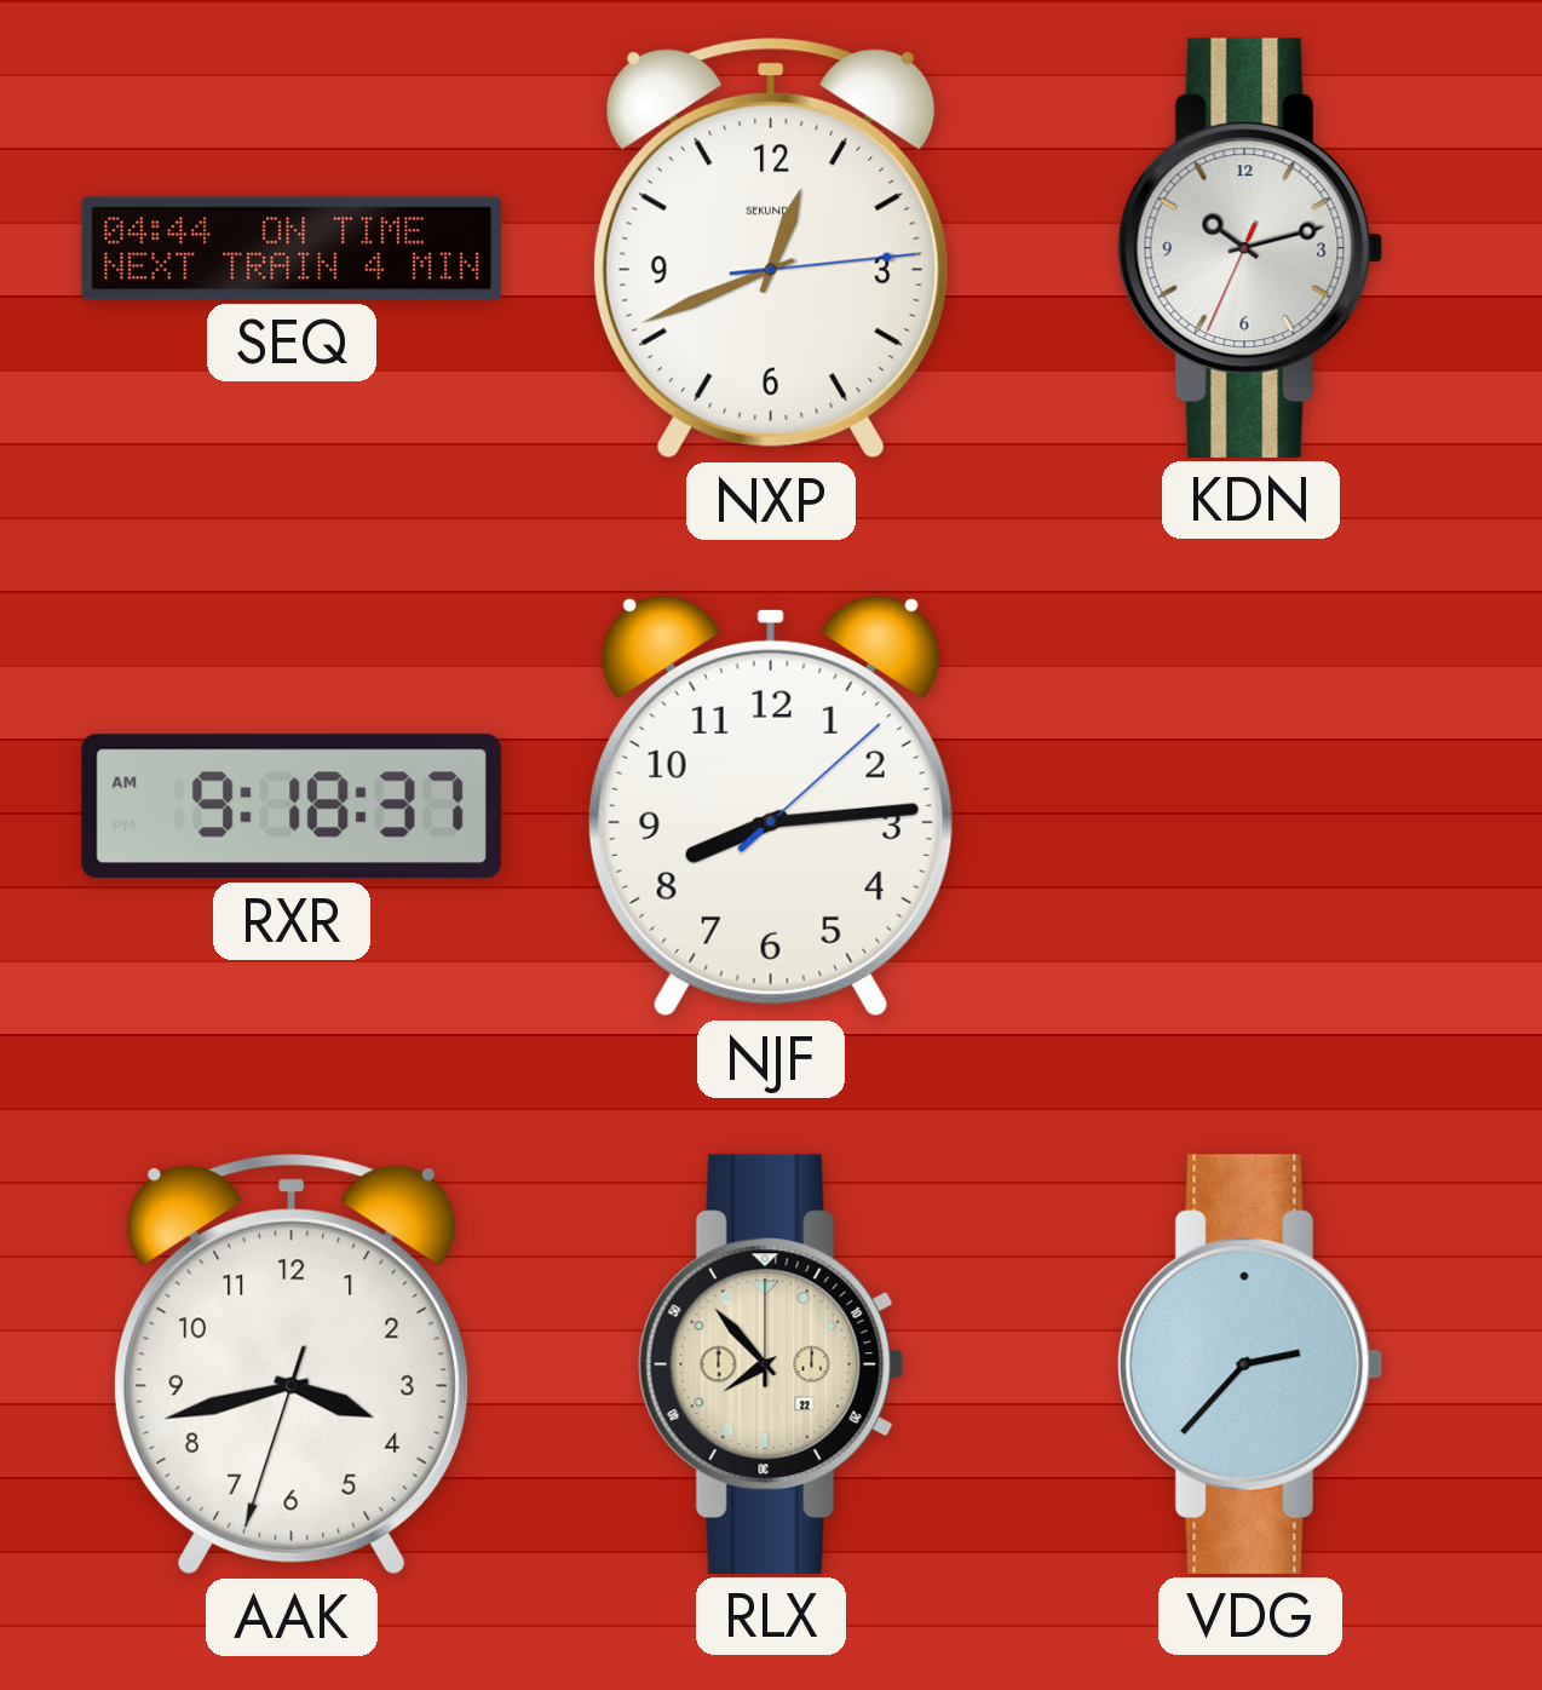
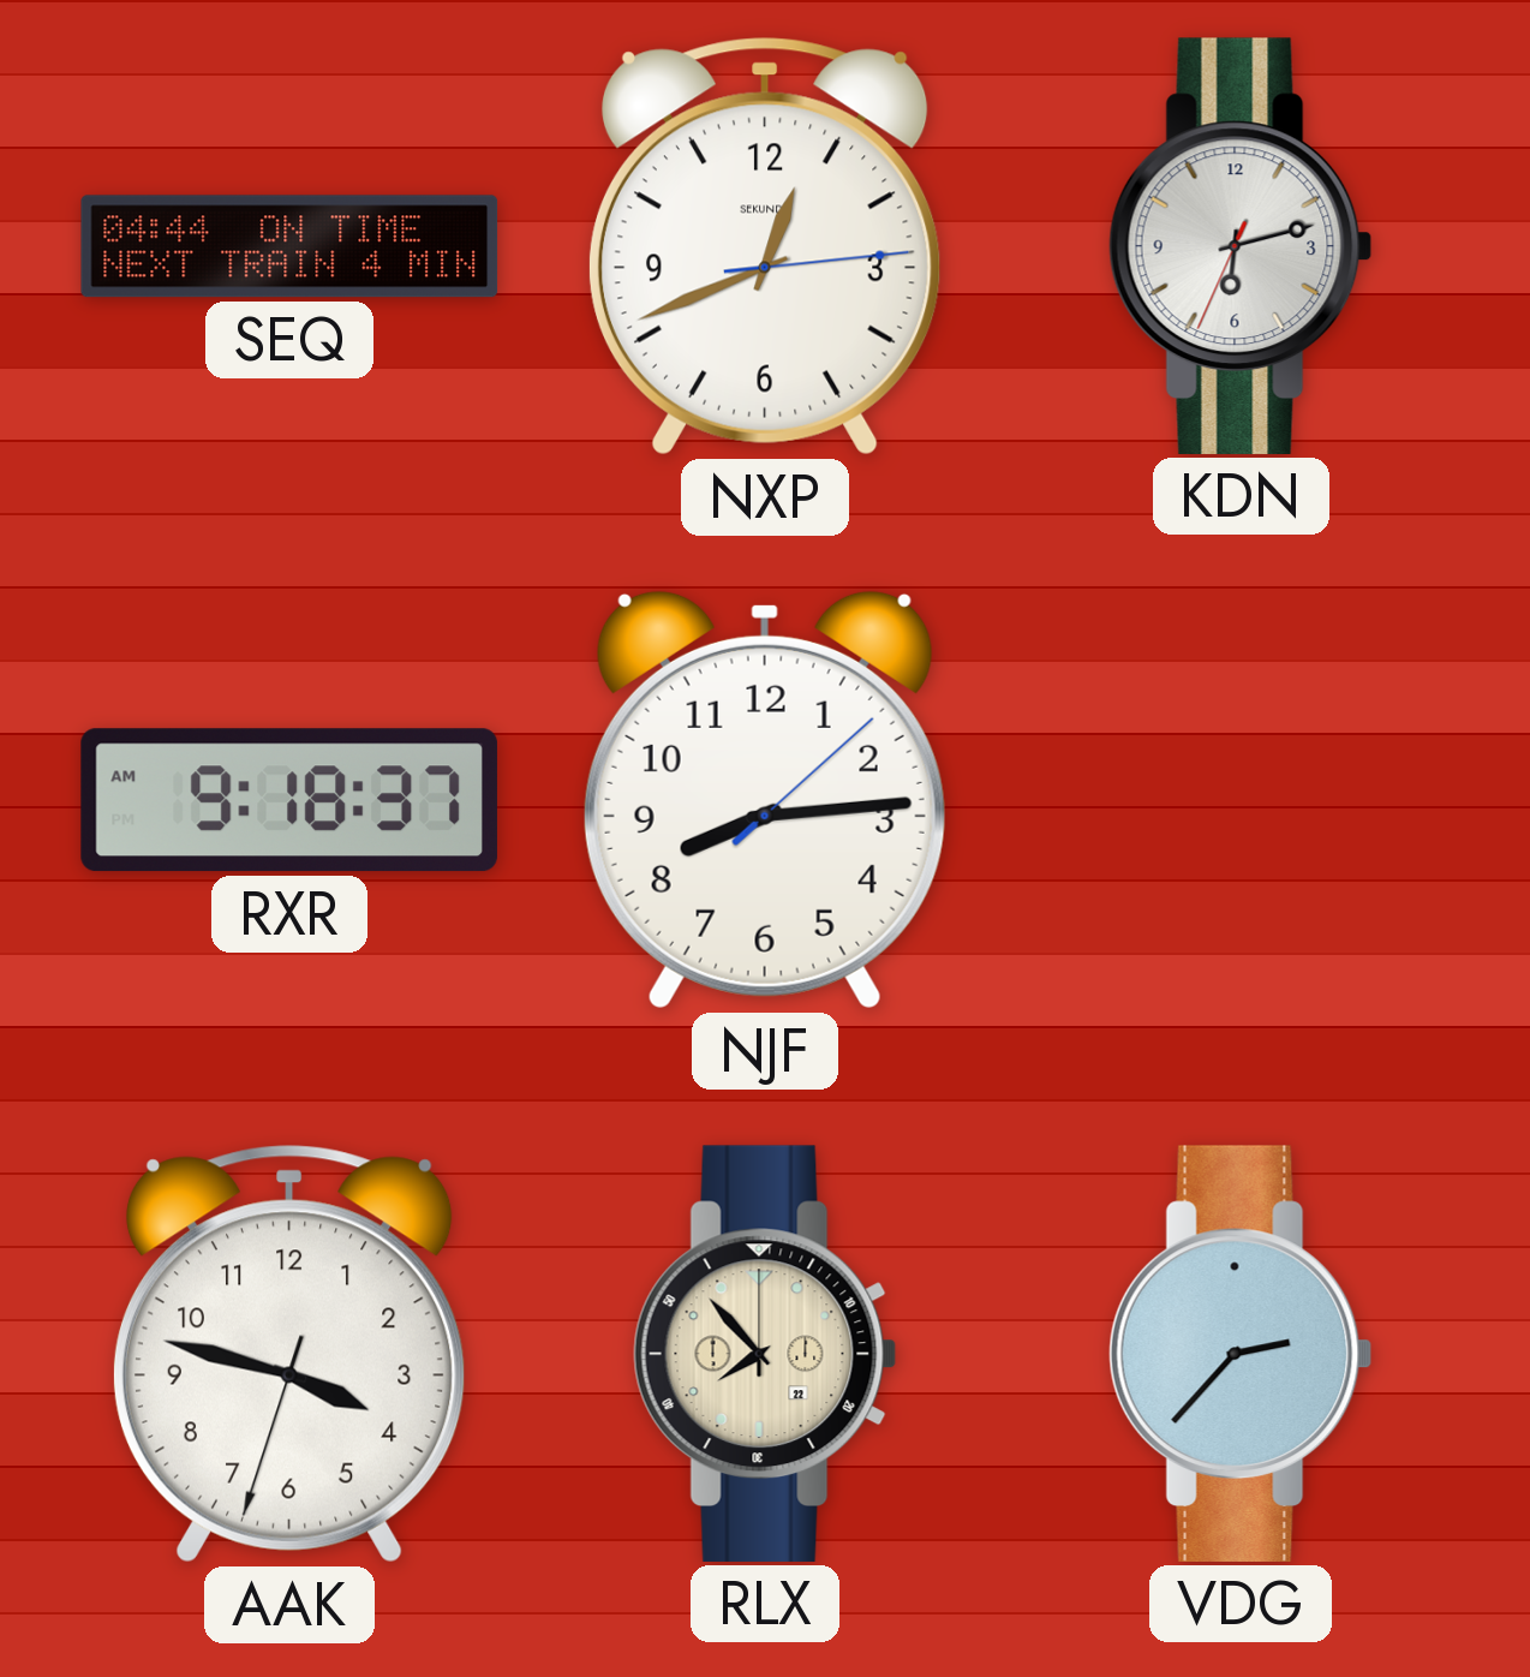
KDN: 10:12 -> 6:12 (1241, 246)
AAK: 3:42 -> 3:47 (289, 1354)
